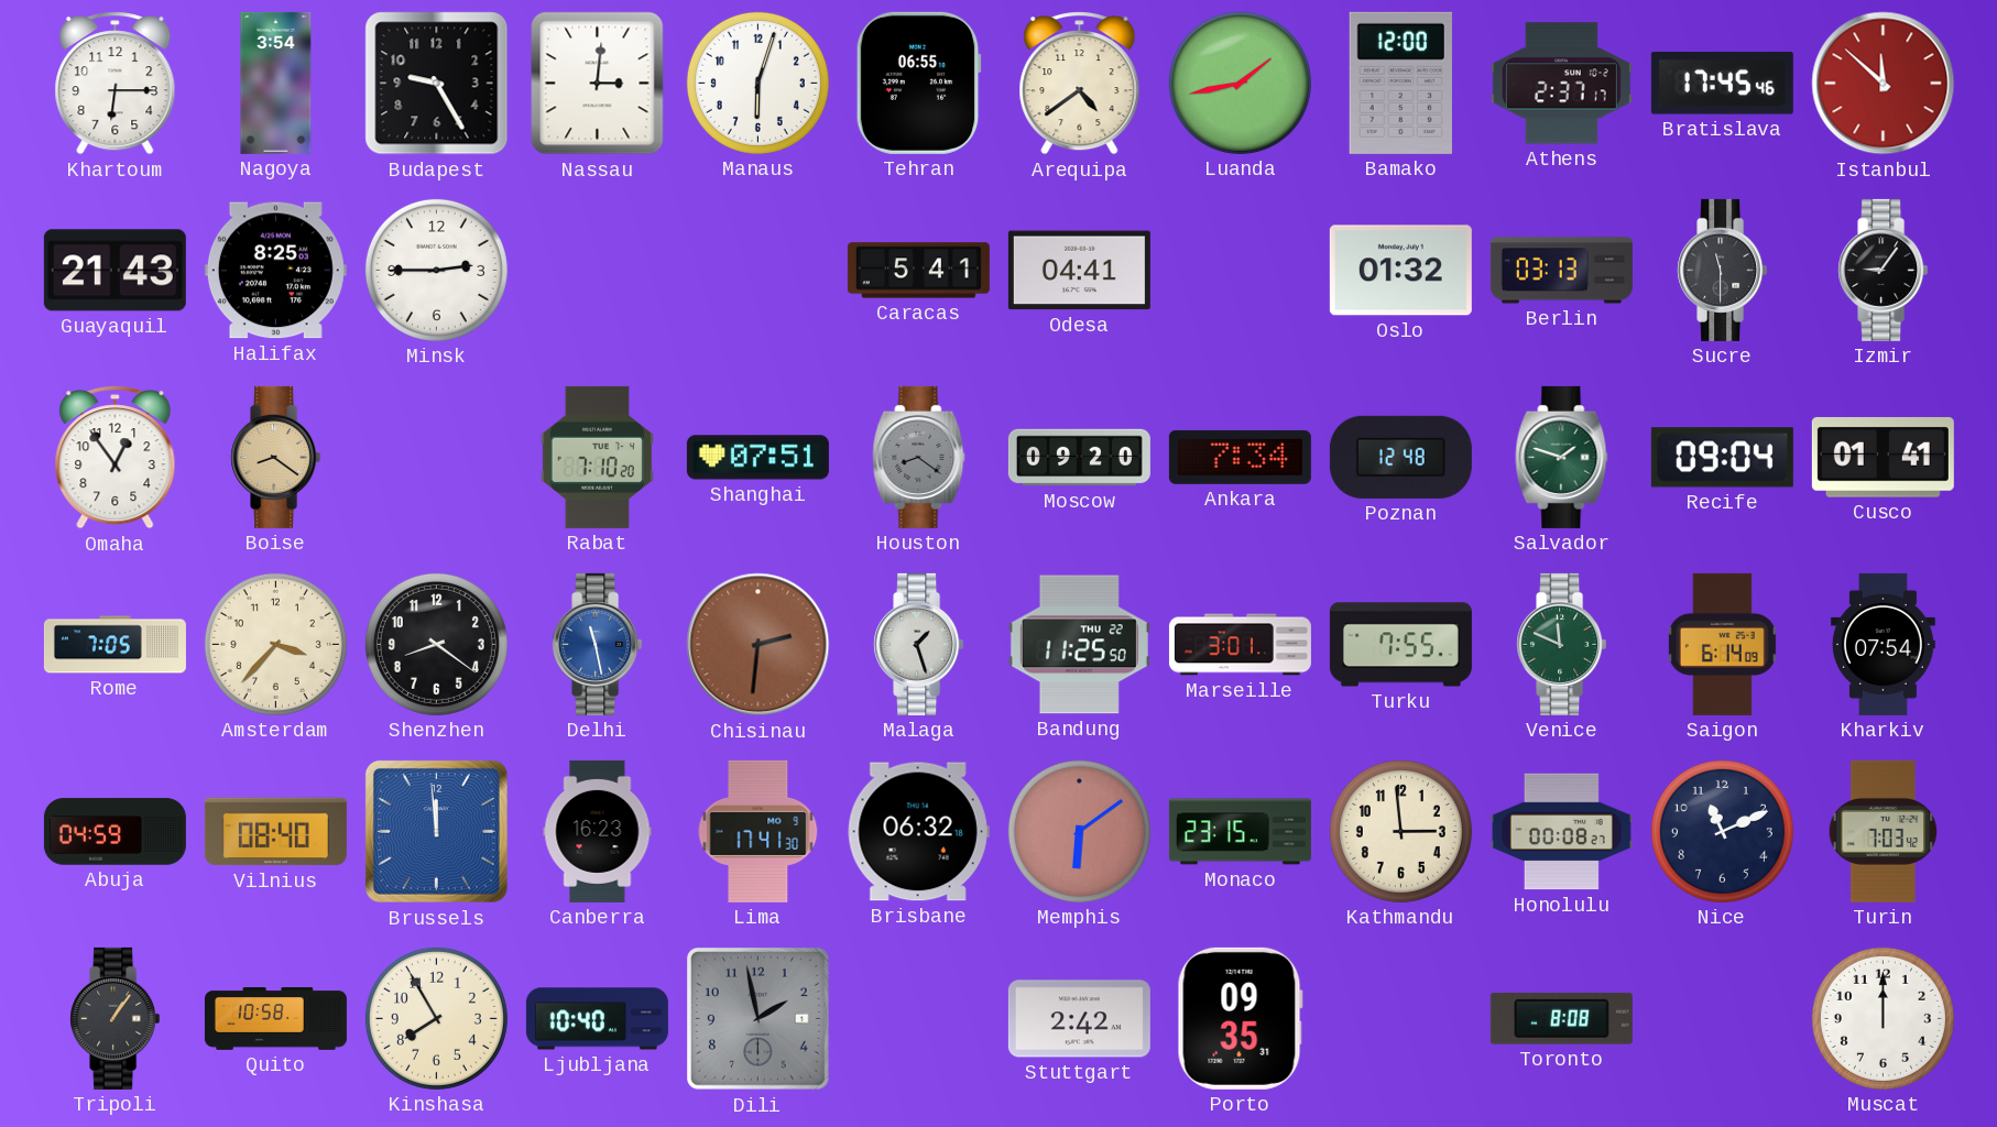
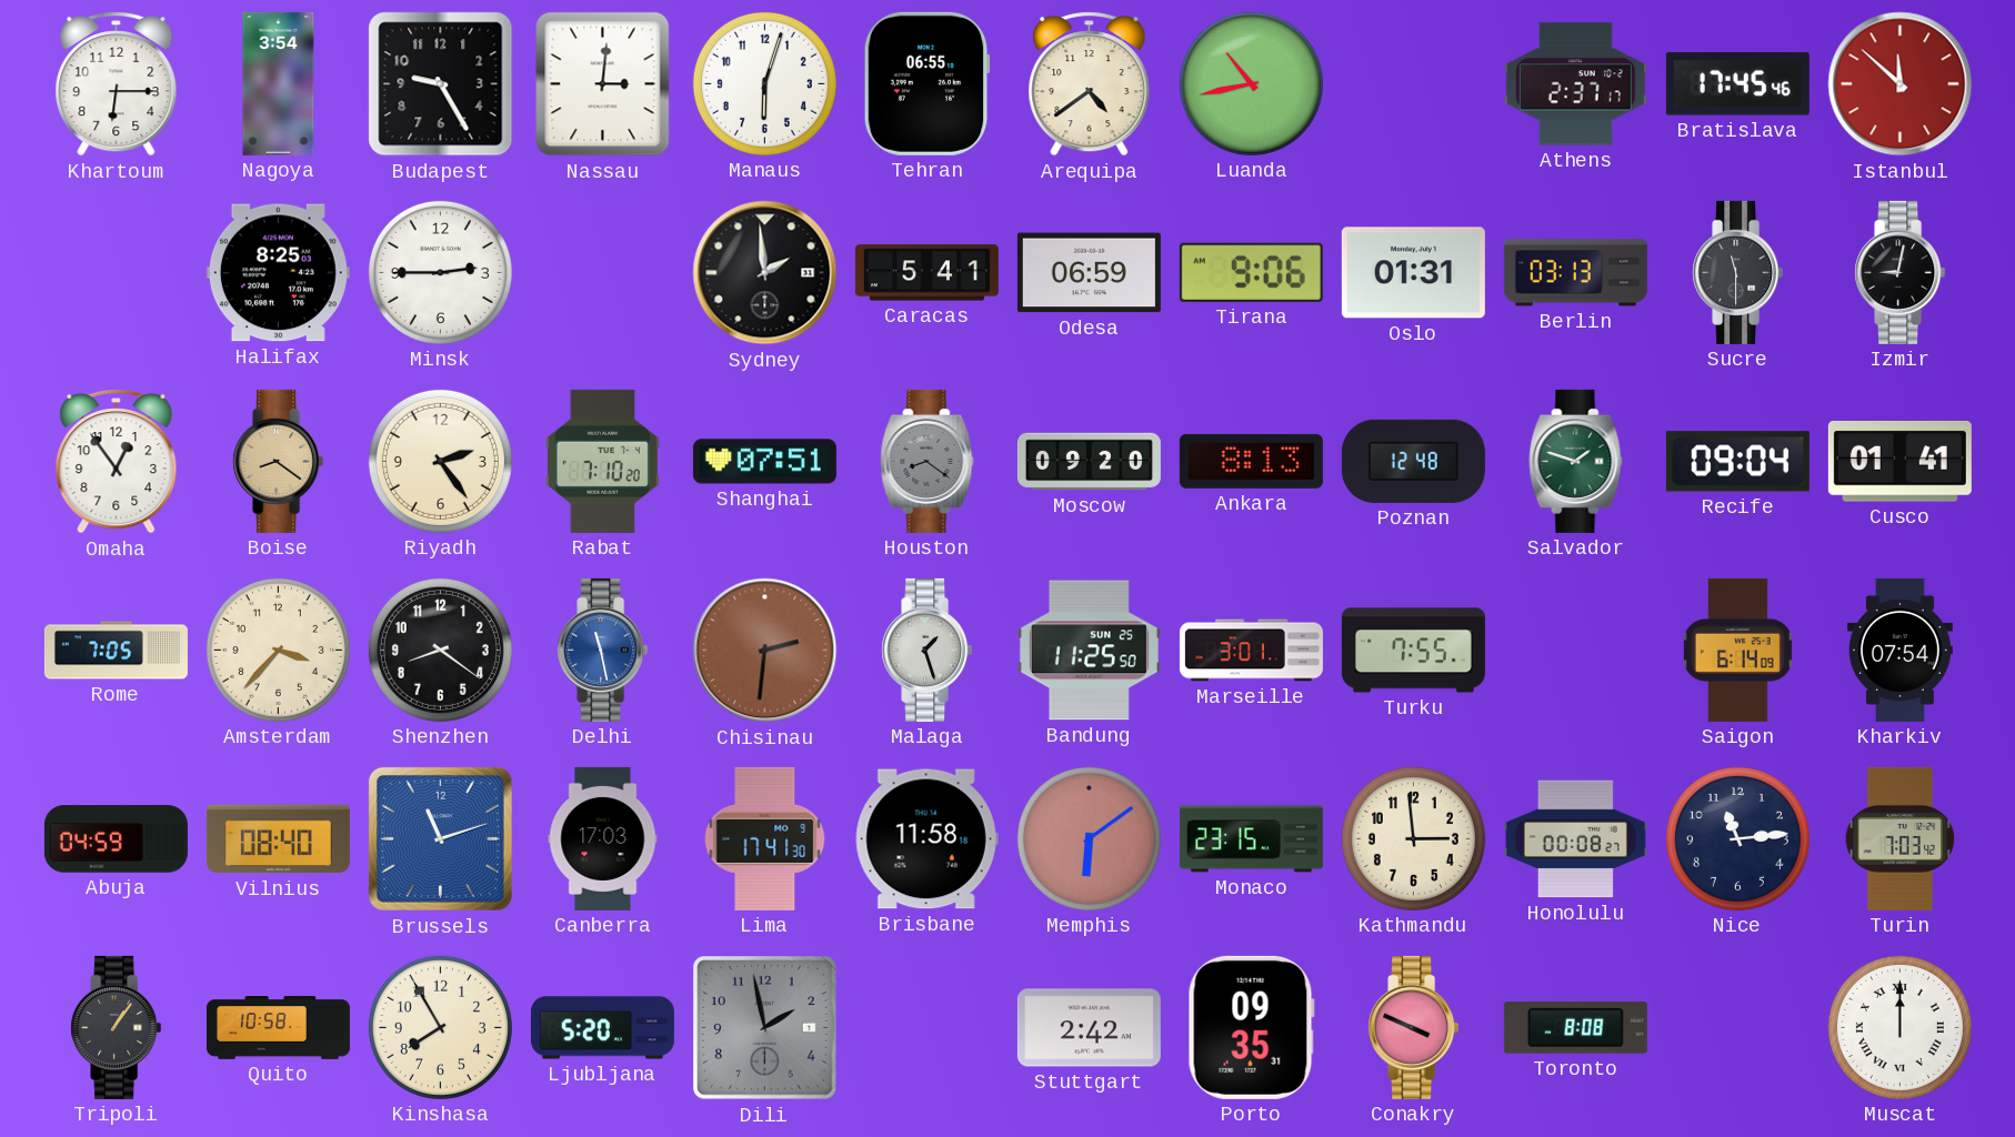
Luanda: 1:43 -> 10:43 (1251, 83)
Bamako: 12:00 -> none (1400, 83)
Guayaquil: 21:43 -> none (114, 271)
Sydney: none -> 1:59 (765, 273)
Odesa: 04:41 -> 06:59 (1089, 273)
Tirana: none -> 9:06 (1251, 272)
Oslo: 01:32 -> 01:31 (1413, 273)
Izmir: 9:06 -> 9:02 (1901, 272)
Riyadh: none -> 2:24 (440, 461)
Ankara: 7:34 -> 8:13 (1251, 461)
Bandung date: THU 22 -> SUN 25 (1089, 651)
Venice: 11:49 -> none (1562, 644)
Brussels: 11:59 -> 11:12 (440, 838)
Canberra: 16:23 -> 17:03 (603, 838)
Brisbane: 06:32 -> 11:58 (926, 839)
Nice: 11:11 -> 11:14 (1737, 838)
Ljubljana: 10:40 -> 5:20 (602, 1028)
Conakry: none -> 3:49 (1414, 1027)
Muscat numerals: Arabic -> Roman (1899, 1027)
